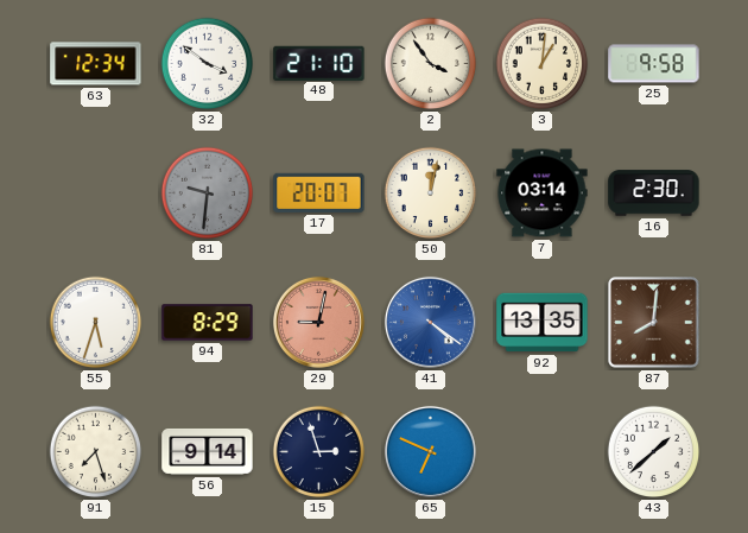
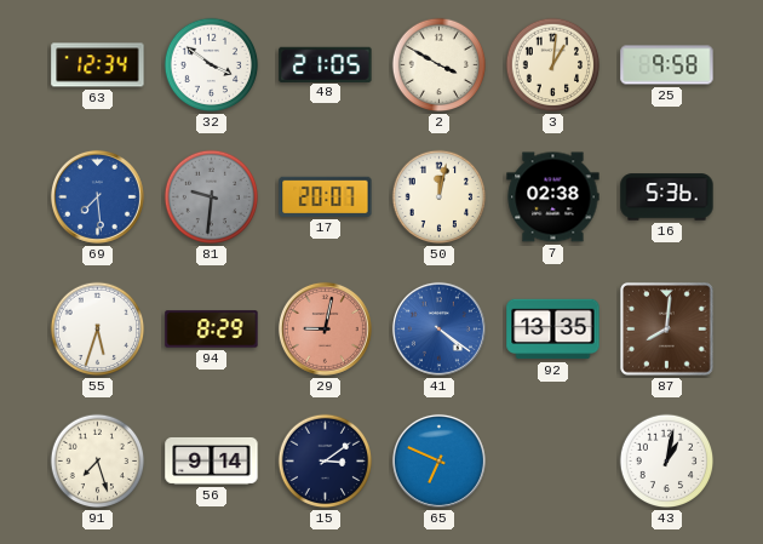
48: 21:10 -> 21:05 (326, 64)
2: 3:54 -> 3:50 (440, 65)
69: none -> 7:29 (97, 196)
7: 03:14 -> 02:38 (553, 197)
16: 2:30 -> 5:36 (667, 197)
15: 2:57 -> 3:09 (326, 462)
43: 1:38 -> 1:02 (667, 462)
